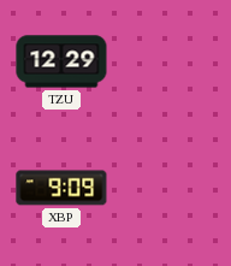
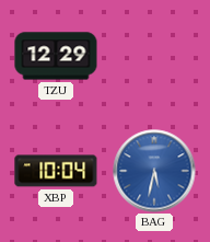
XBP: 9:09 -> 10:04 (56, 171)
BAG: none -> 5:32 (154, 171)
